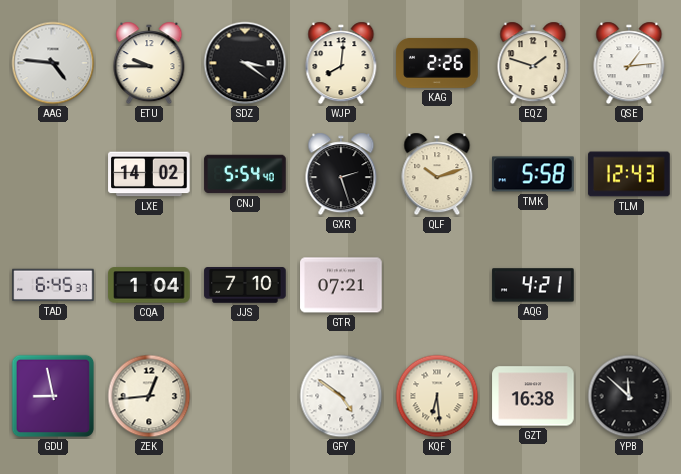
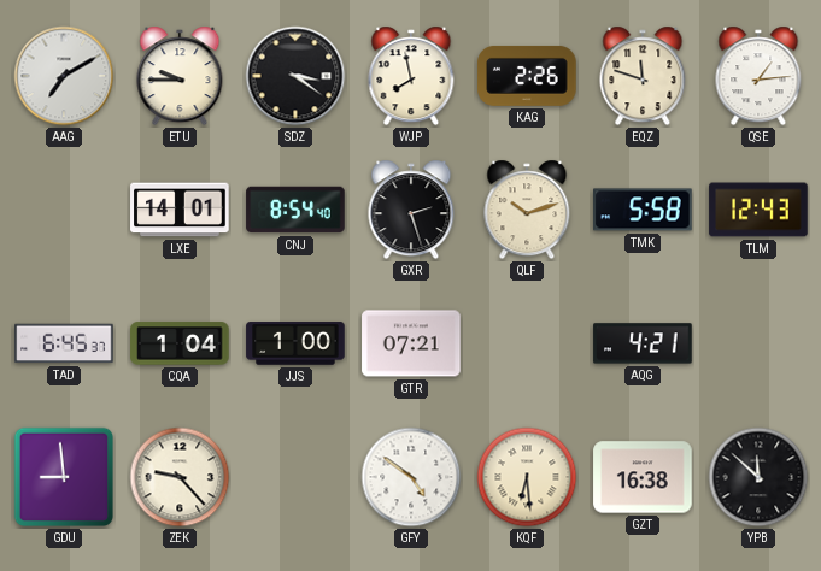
AAG: 4:46 -> 7:10 (64, 76)
WJP: 8:01 -> 7:58 (411, 76)
EQZ: 1:48 -> 11:48 (643, 76)
LXE: 14:02 -> 14:01 (180, 210)
CNJ: 5:54 -> 8:54 (295, 210)
JJS: 7:10 -> 1:00 (295, 343)
GDU: 8:58 -> 8:59 (64, 477)
ZEK: 12:44 -> 9:23 (180, 477)
